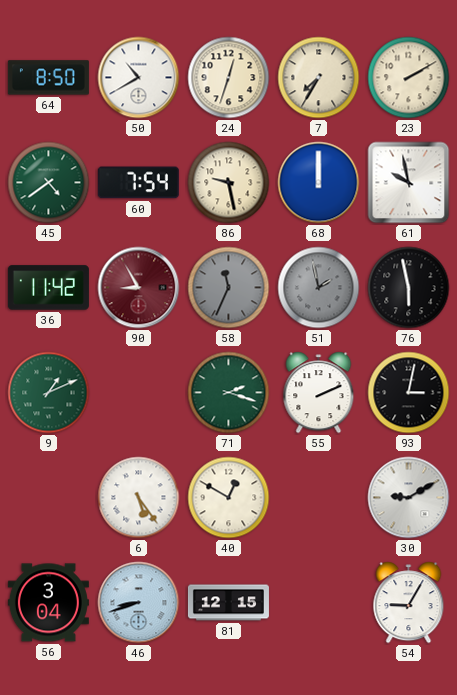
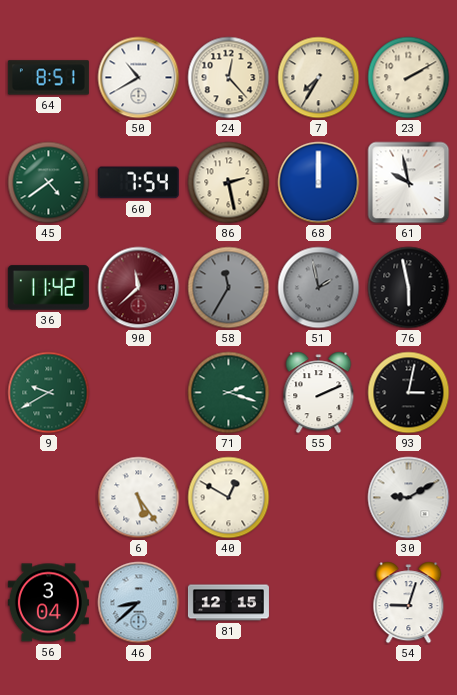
64: 8:50 -> 8:51 (48, 78)
24: 12:33 -> 12:23 (229, 78)
86: 9:28 -> 2:28 (229, 183)
90: 8:55 -> 11:38 (139, 288)
58: 11:34 -> 11:35 (229, 288)
9: 1:11 -> 9:40 (49, 393)
46: 8:42 -> 8:38 (139, 603)
54: 9:05 -> 9:03 (409, 603)
